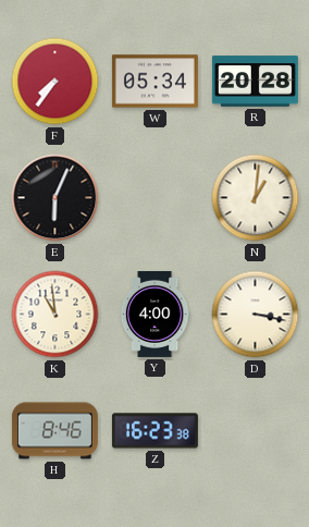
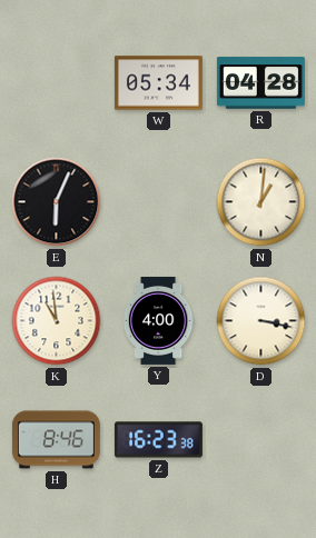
F: 7:36 -> none (55, 82)
R: 20:28 -> 04:28 (260, 83)
